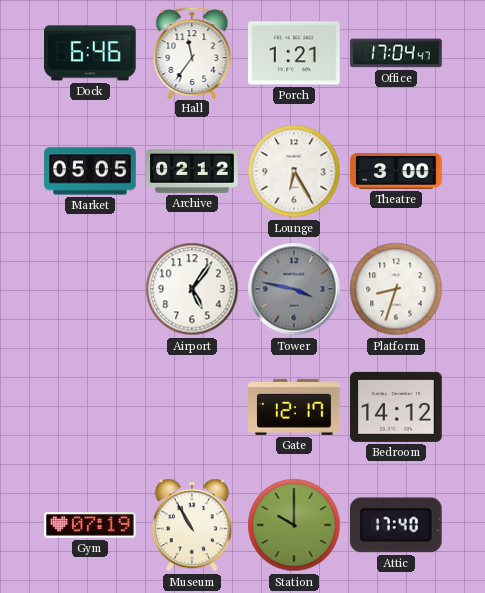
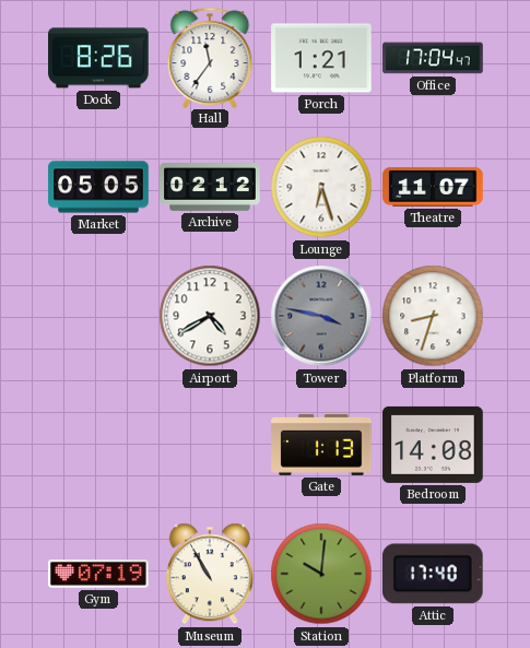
Dock: 6:46 -> 8:26 (98, 58)
Lounge: 6:25 -> 6:27 (321, 187)
Theatre: 3:00 -> 11:07 (433, 187)
Airport: 5:06 -> 4:40 (210, 316)
Gate: 12:17 -> 1:13 (321, 445)
Bedroom: 14:12 -> 14:08 (433, 445)
Station: 10:00 -> 10:01 (321, 574)
